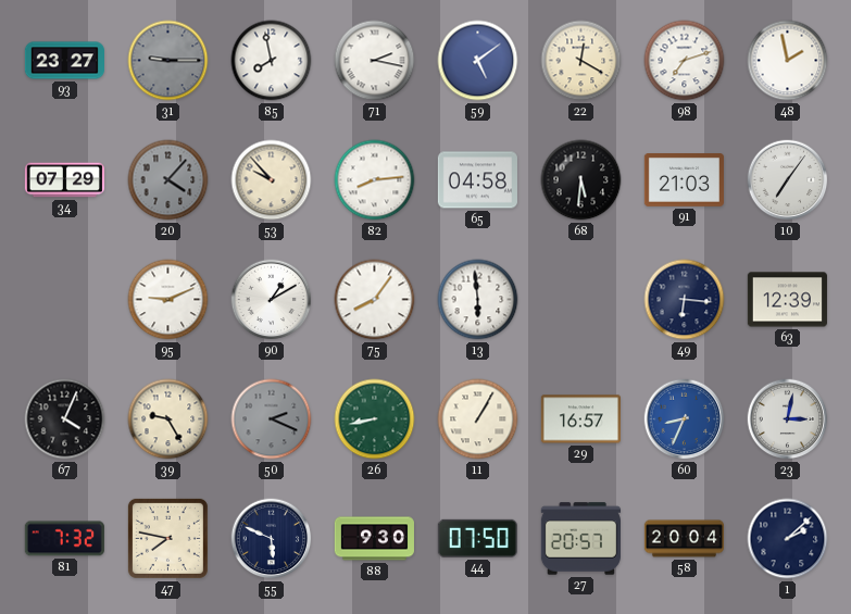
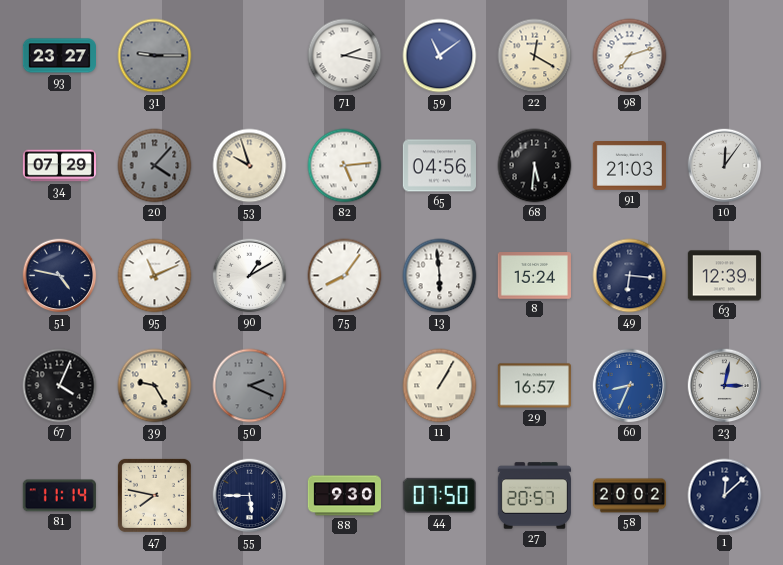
85: 7:58 -> none (272, 61)
59: 5:09 -> 11:09 (440, 56)
48: 1:58 -> none (788, 61)
53: 9:53 -> 9:57 (250, 166)
82: 8:14 -> 5:14 (345, 166)
65: 04:58 -> 04:56 (439, 166)
10: 7:06 -> 12:06 (725, 166)
51: none -> 4:47 (60, 276)
95: 9:11 -> 11:11 (155, 276)
8: none -> 15:24 (534, 276)
26: 8:43 -> none (375, 419)
81: 7:32 -> 11:14 (59, 496)
55: 5:49 -> 5:45 (250, 496)
58: 20:04 -> 20:02 (629, 496)
1: 2:08 -> 12:08 (725, 496)
